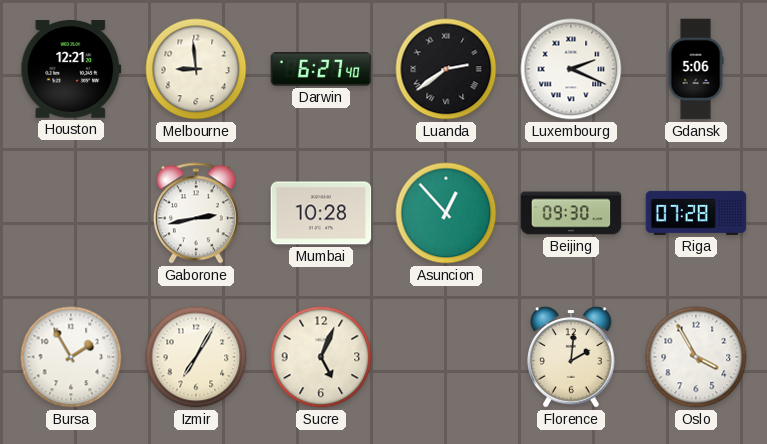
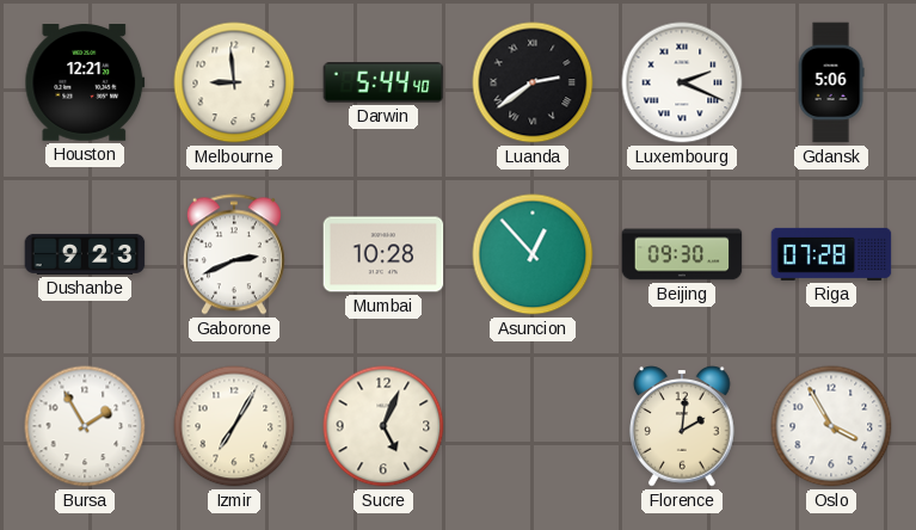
Darwin: 6:27 -> 5:44 (383, 82)
Dushanbe: none -> 9:23 (85, 254)
Gaborone: 2:43 -> 2:41 (234, 254)
